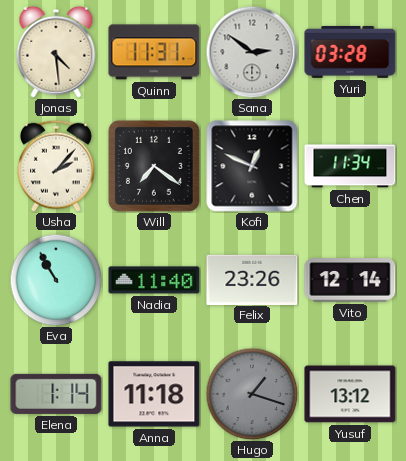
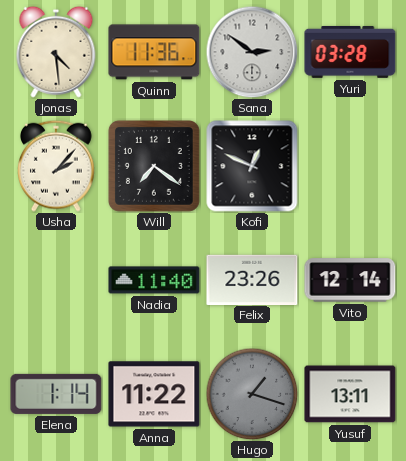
Quinn: 11:31 -> 11:36 (154, 52)
Chen: 11:34 -> none (350, 166)
Eva: 10:55 -> none (56, 280)
Anna: 11:18 -> 11:22 (154, 394)
Yusuf: 13:12 -> 13:11 (350, 394)
